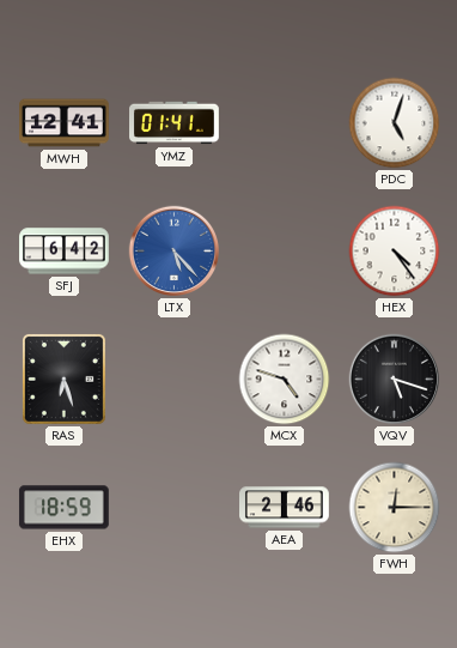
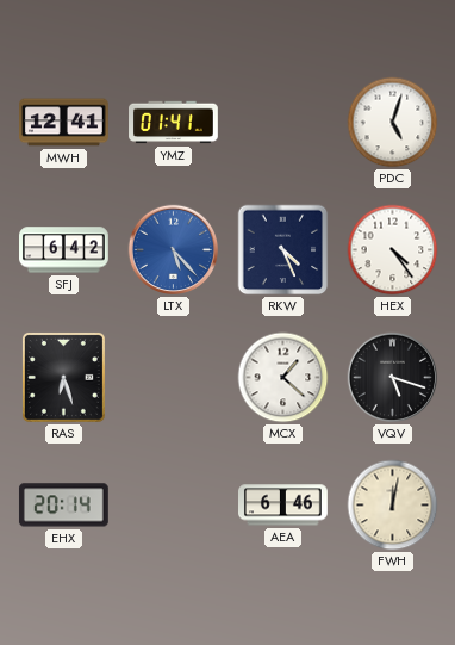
RKW: none -> 4:26 (283, 250)
MCX: 4:48 -> 1:22 (283, 378)
EHX: 18:59 -> 20:14 (63, 506)
AEA: 2:46 -> 6:46 (283, 506)
FWH: 12:15 -> 12:02 (393, 506)
